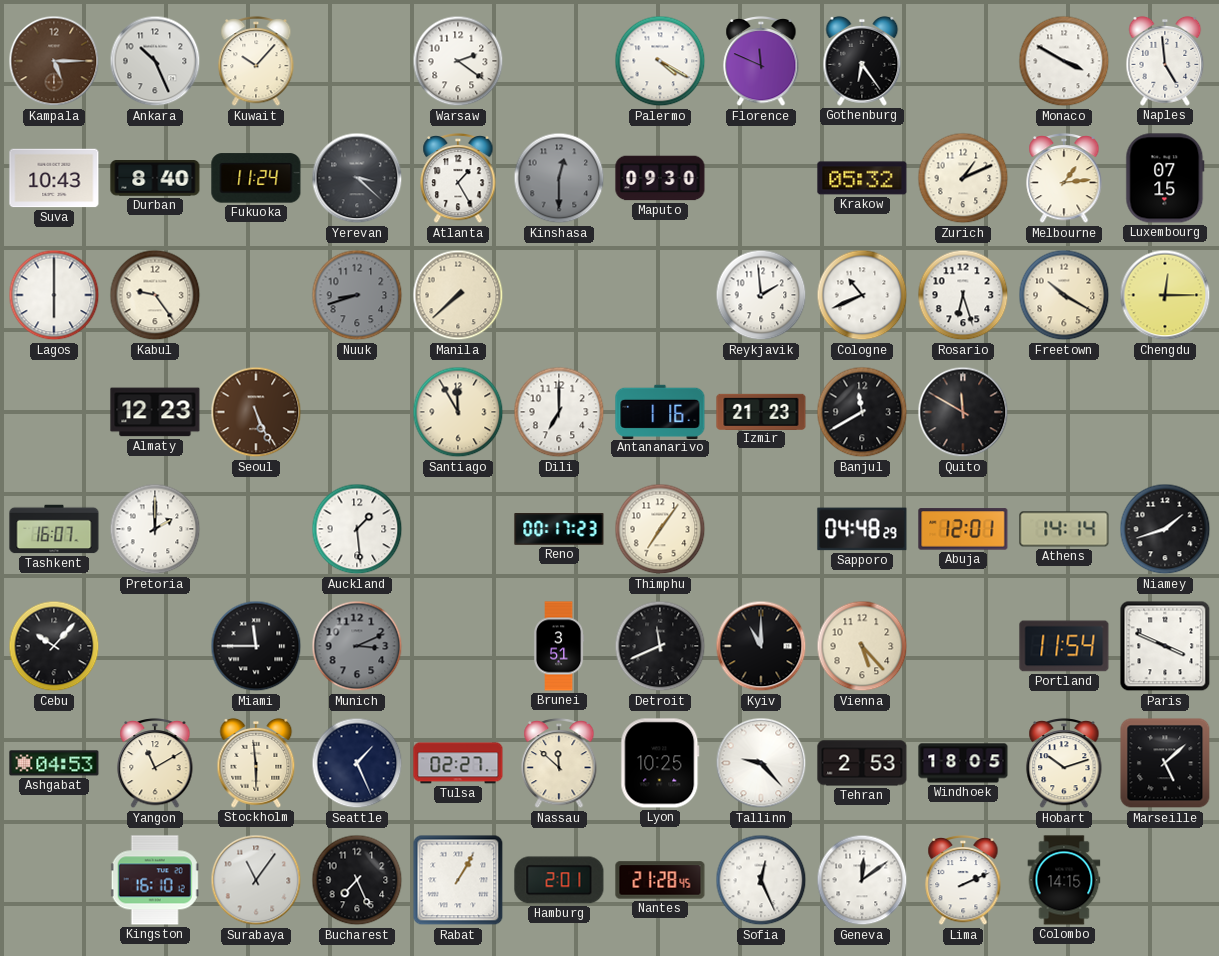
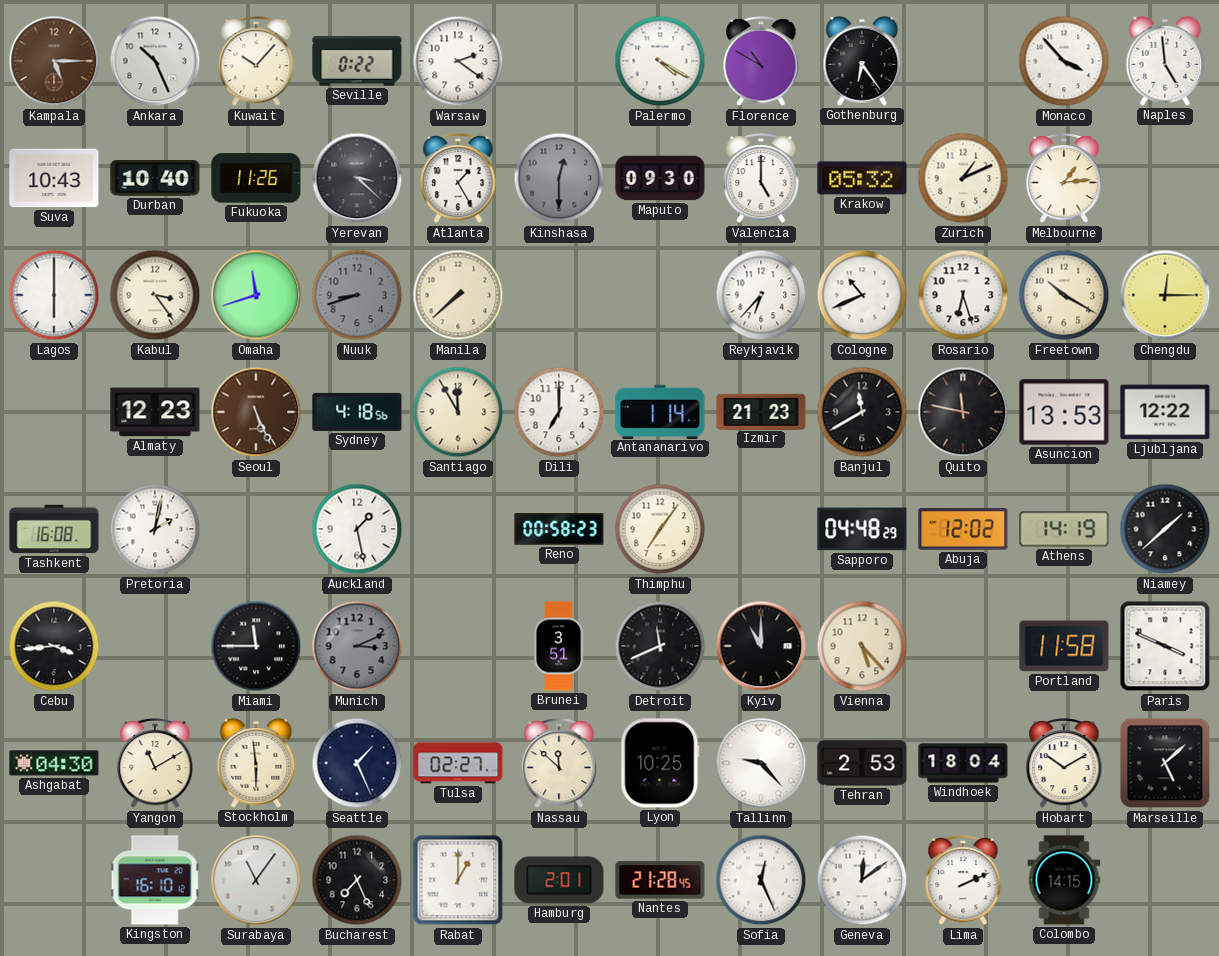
Seville: none -> 0:22 (357, 61)
Florence: 11:49 -> 10:50 (761, 61)
Monaco: 3:50 -> 3:53 (1064, 61)
Durban: 8:40 -> 10:40 (155, 179)
Fukuoka: 11:24 -> 11:26 (256, 178)
Valencia: none -> 5:00 (761, 178)
Luxembourg: 07:15 -> none (1165, 178)
Kabul: 9:24 -> 3:24 (155, 295)
Omaha: none -> 11:42 (256, 295)
Reykjavik: 1:59 -> 6:37 (761, 295)
Sydney: none -> 4:18 (357, 412)
Antananarivo: 1:16 -> 1:14 (660, 411)
Quito: 11:50 -> 11:47 (963, 412)
Asuncion: none -> 13:53 (1064, 412)
Ljubljana: none -> 12:22 (1165, 412)
Tashkent: 16:07 -> 16:08 (54, 529)
Pretoria: 2:00 -> 2:02 (155, 529)
Auckland: 1:29 -> 1:28 (357, 529)
Reno: 00:17 -> 00:58 (559, 529)
Abuja: 12:01 -> 12:02 (963, 529)
Athens: 14:14 -> 14:19 (1064, 529)
Niamey: 1:42 -> 1:38 (1165, 529)
Cebu: 10:07 -> 3:44 (54, 646)
Portland: 11:54 -> 11:58 (1064, 646)
Ashgabat: 04:53 -> 04:30 (54, 763)
Windhoek: 18:05 -> 18:04 (963, 763)
Hobart: 10:12 -> 10:10 (1064, 763)
Rabat: 1:05 -> 1:00 (458, 880)
